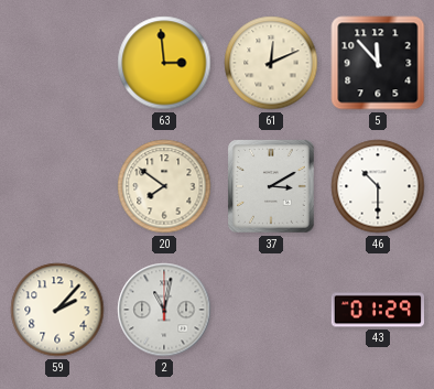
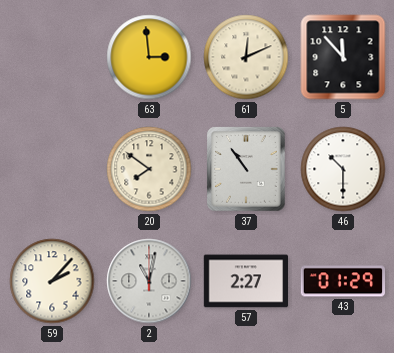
37: 3:10 -> 10:54 (246, 169)
57: none -> 2:27 (245, 281)
